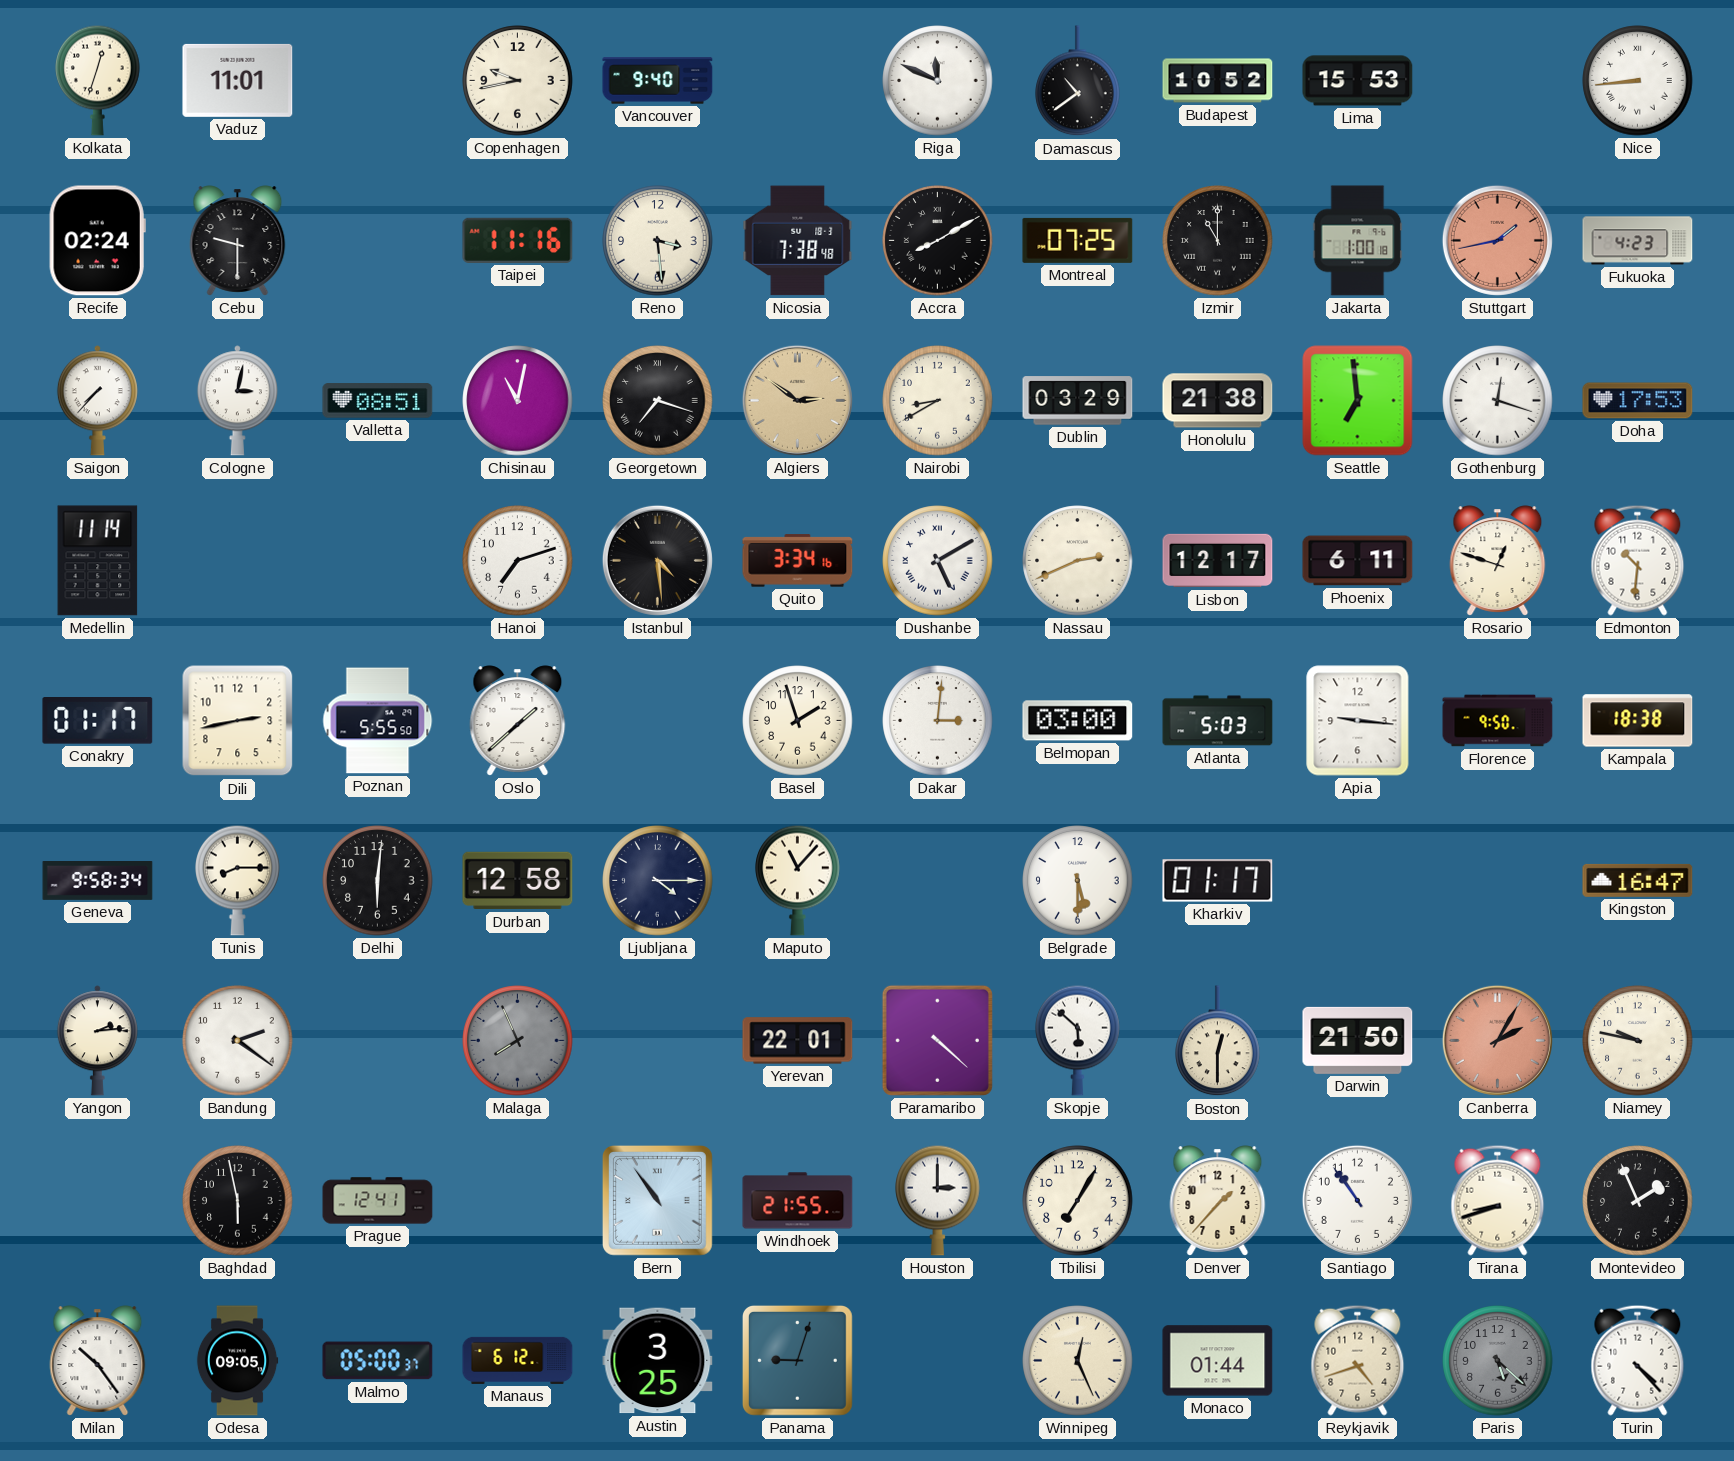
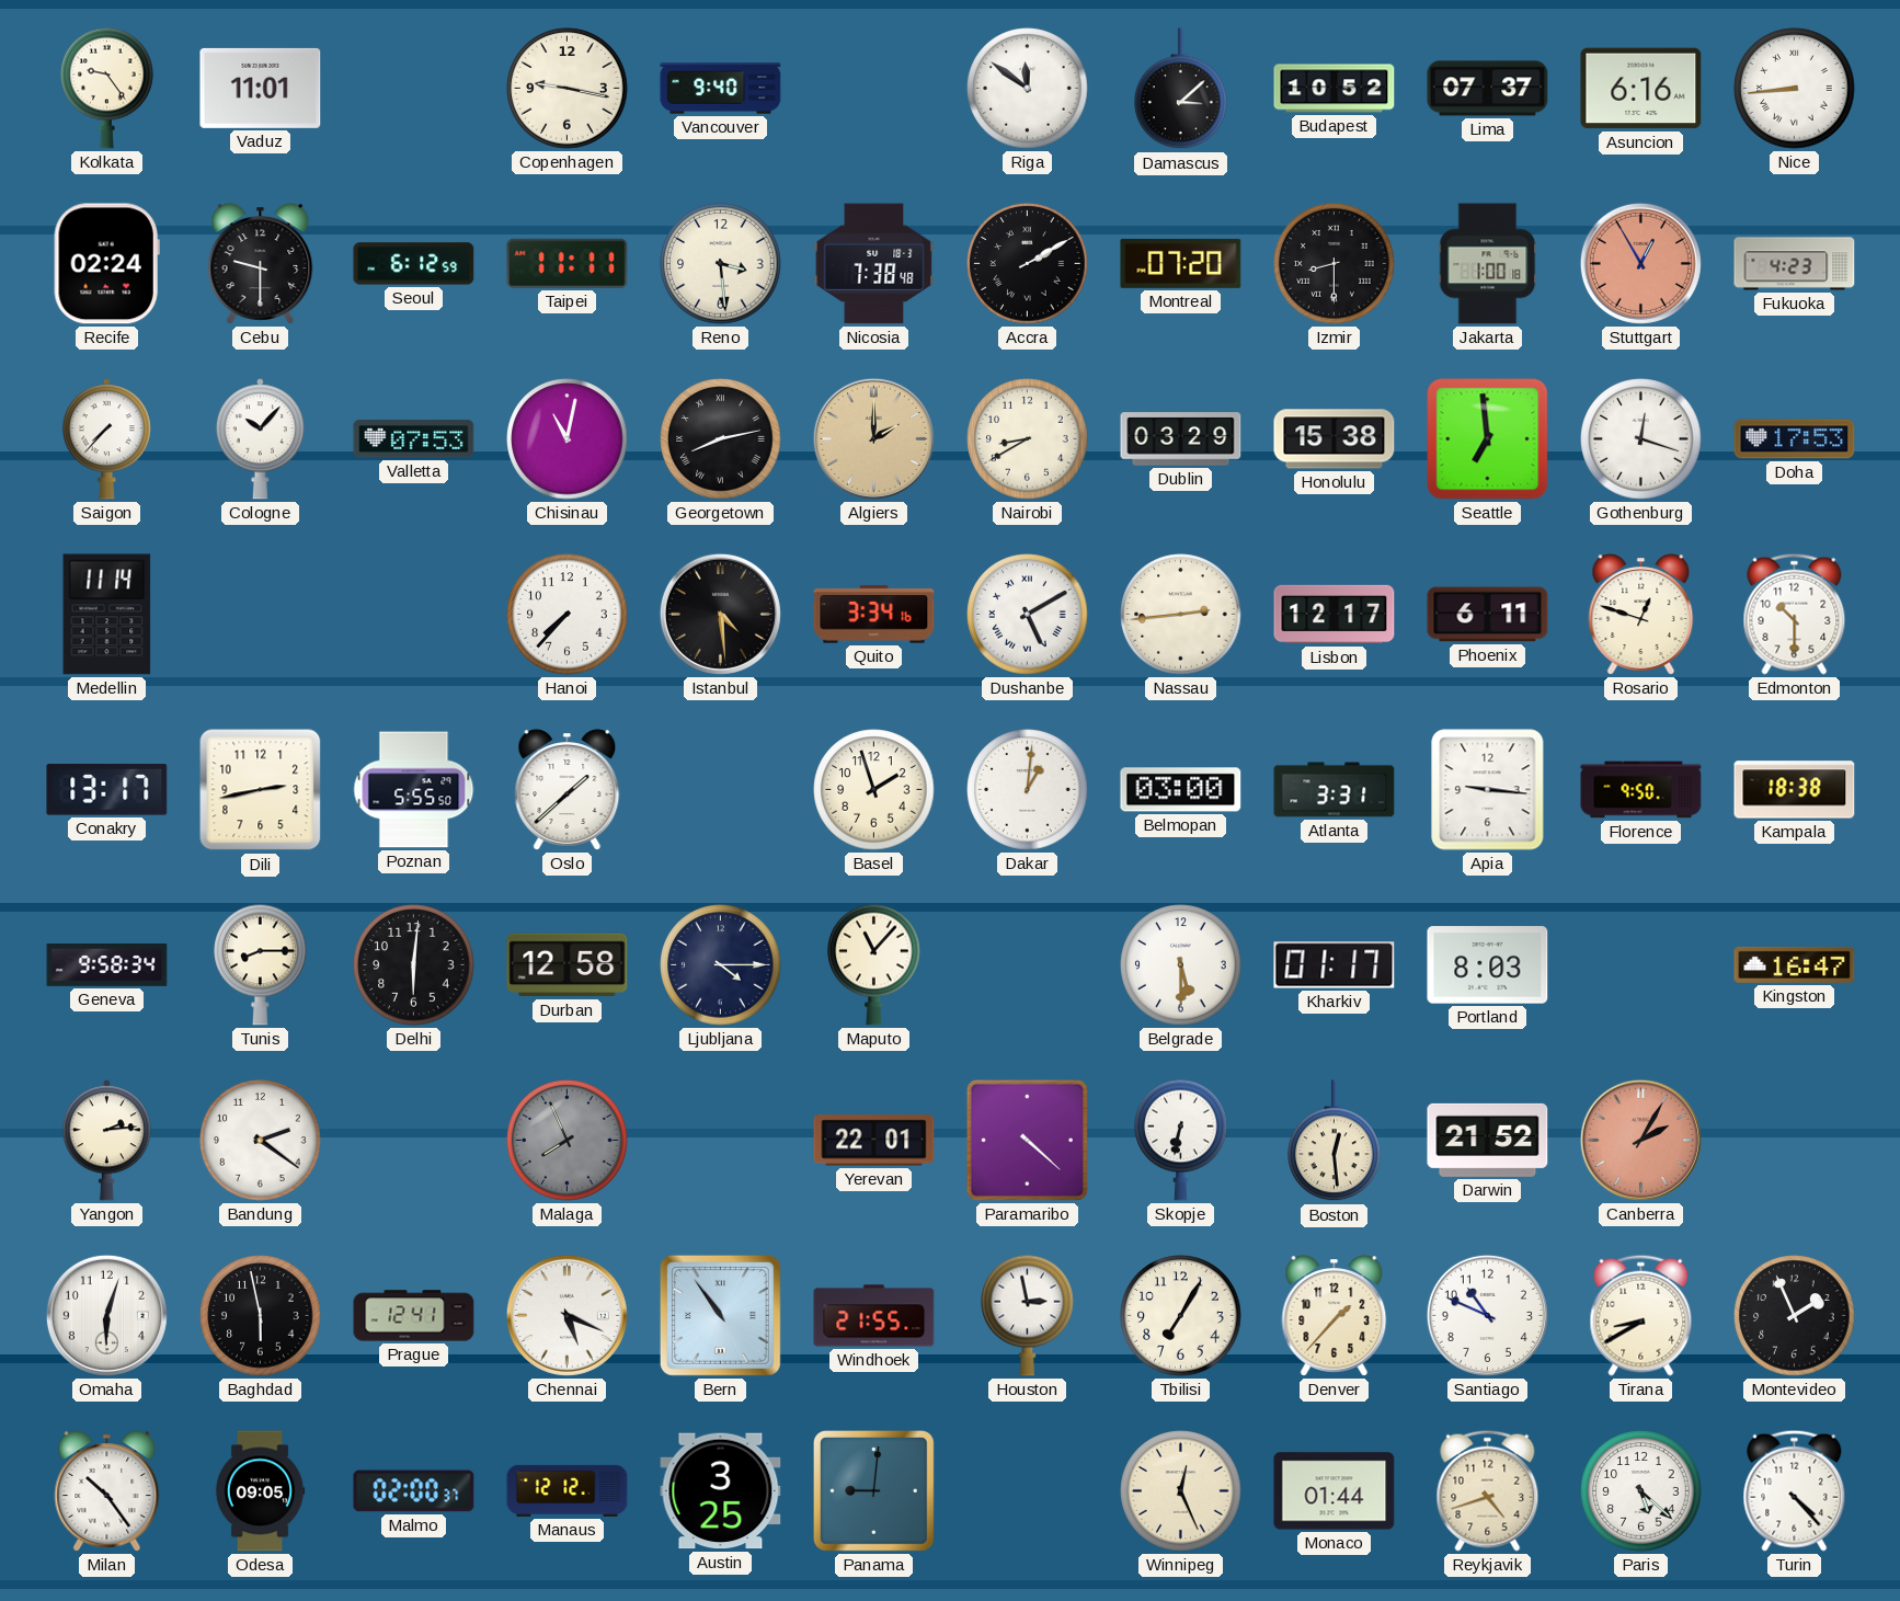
Kolkata: 12:33 -> 9:24 (107, 88)
Copenhagen: 9:43 -> 9:17 (568, 89)
Riga: 11:49 -> 11:51 (1028, 89)
Damascus: 10:39 -> 3:08 (1181, 89)
Lima: 15:53 -> 07:37 (1488, 89)
Asuncion: none -> 6:16 (1641, 89)
Seoul: none -> 6:12 (414, 264)
Taipei: 11:16 -> 11:11 (568, 263)
Accra: 8:10 -> 2:10 (1028, 264)
Montreal: 07:25 -> 07:20 (1181, 263)
Izmir: 11:00 -> 8:30 (1335, 264)
Stuttgart: 1:43 -> 12:55 (1640, 263)
Cologne: 3:02 -> 10:07 (260, 439)
Valletta: 08:51 -> 07:53 (414, 439)
Georgetown: 7:18 -> 8:13 (721, 439)
Algiers: 2:51 -> 2:00 (873, 438)
Honolulu: 21:38 -> 15:38 (1335, 439)
Hanoi: 7:12 -> 7:37 (568, 615)
Nassau: 2:41 -> 2:44 (1181, 615)
Edmonton: 10:31 -> 10:30 (1795, 614)
Conakry: 01:17 -> 13:17 (107, 790)
Dakar: 3:01 -> 1:01 (1028, 790)
Atlanta: 5:03 -> 3:31 (1335, 790)
Portland: none -> 8:03 (1488, 965)
Skopje: 5:52 -> 6:32 (1181, 1140)
Boston: 12:30 -> 12:29 (1335, 1141)
Darwin: 21:50 -> 21:52 (1488, 1140)
Niamey: 9:47 -> none (1638, 1041)
Omaha: none -> 6:03 (106, 1315)
Chennai: none -> 5:19 (566, 1315)
Houston: 3:00 -> 2:58 (1028, 1315)
Santiago: 10:54 -> 10:49 (1487, 1315)
Tirana: 8:42 -> 8:40 (1641, 1315)
Malmo: 05:00 -> 02:00 (414, 1491)
Manaus: 6:12 -> 12:12 (568, 1490)
Panama: 9:03 -> 9:01 (873, 1490)
Paris dial: grey -> white (1641, 1491)
